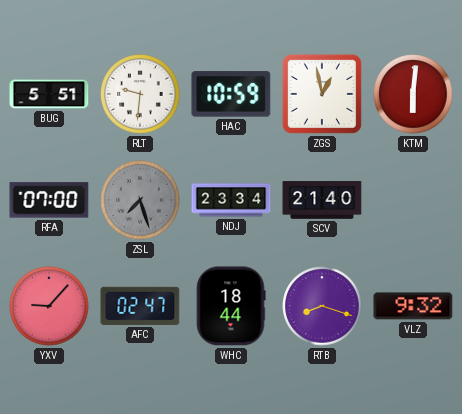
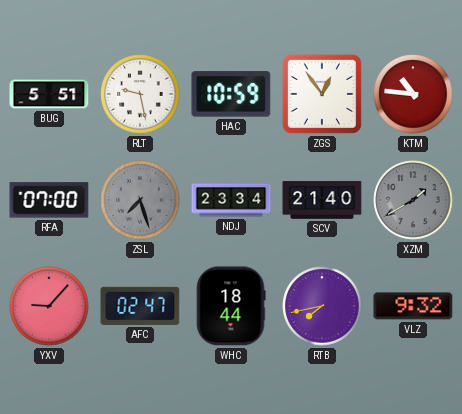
RLT: 9:31 -> 9:28 (140, 94)
ZGS: 12:58 -> 12:54 (322, 94)
KTM: 6:01 -> 10:46 (413, 94)
XZM: none -> 1:40 (413, 200)
RTB: 8:18 -> 7:43 (322, 306)
